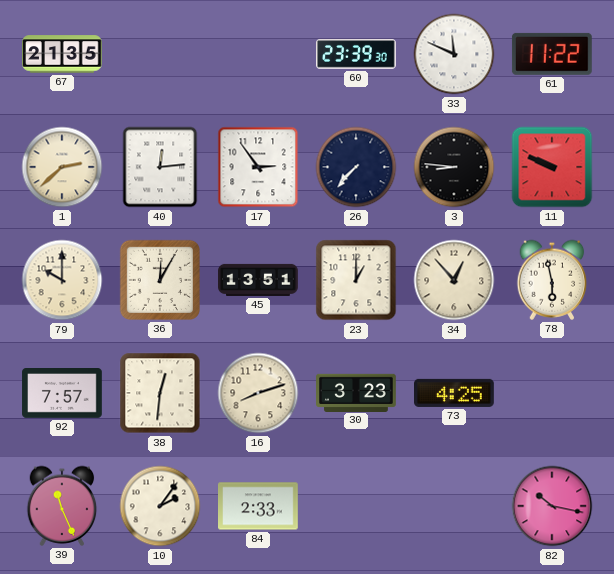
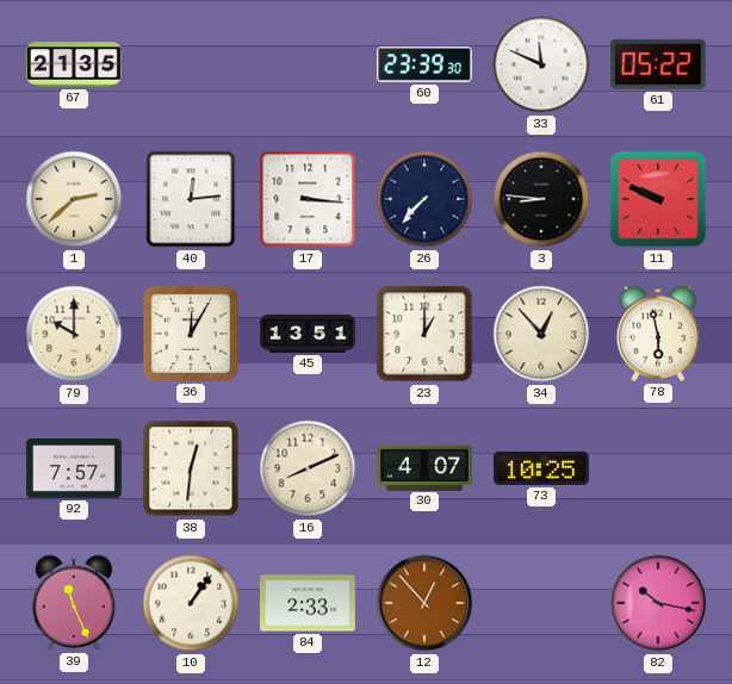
61: 11:22 -> 05:22 (658, 64)
17: 2:54 -> 3:16 (308, 199)
16: 8:12 -> 8:11 (308, 468)
30: 3:23 -> 4:07 (424, 467)
73: 4:25 -> 10:25 (542, 468)
10: 2:06 -> 1:06 (191, 603)
12: none -> 12:53 (424, 603)
